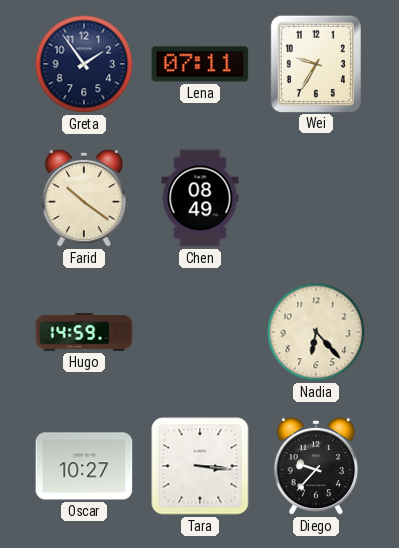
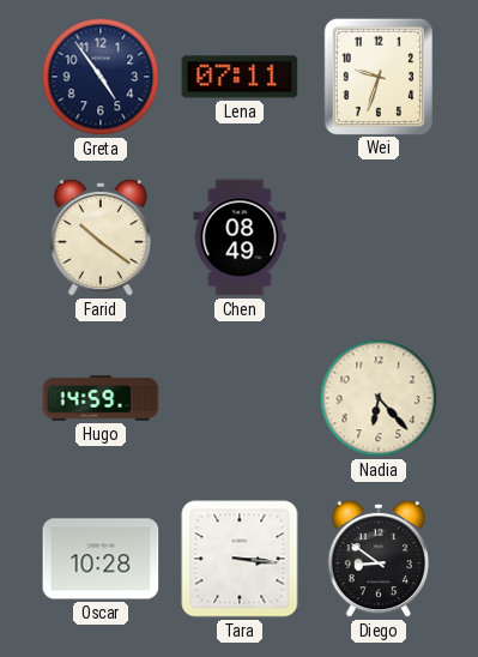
Greta: 1:54 -> 4:54 (101, 77)
Wei: 9:35 -> 9:33 (379, 76)
Oscar: 10:27 -> 10:28 (101, 559)
Diego: 9:37 -> 8:51 (379, 559)
